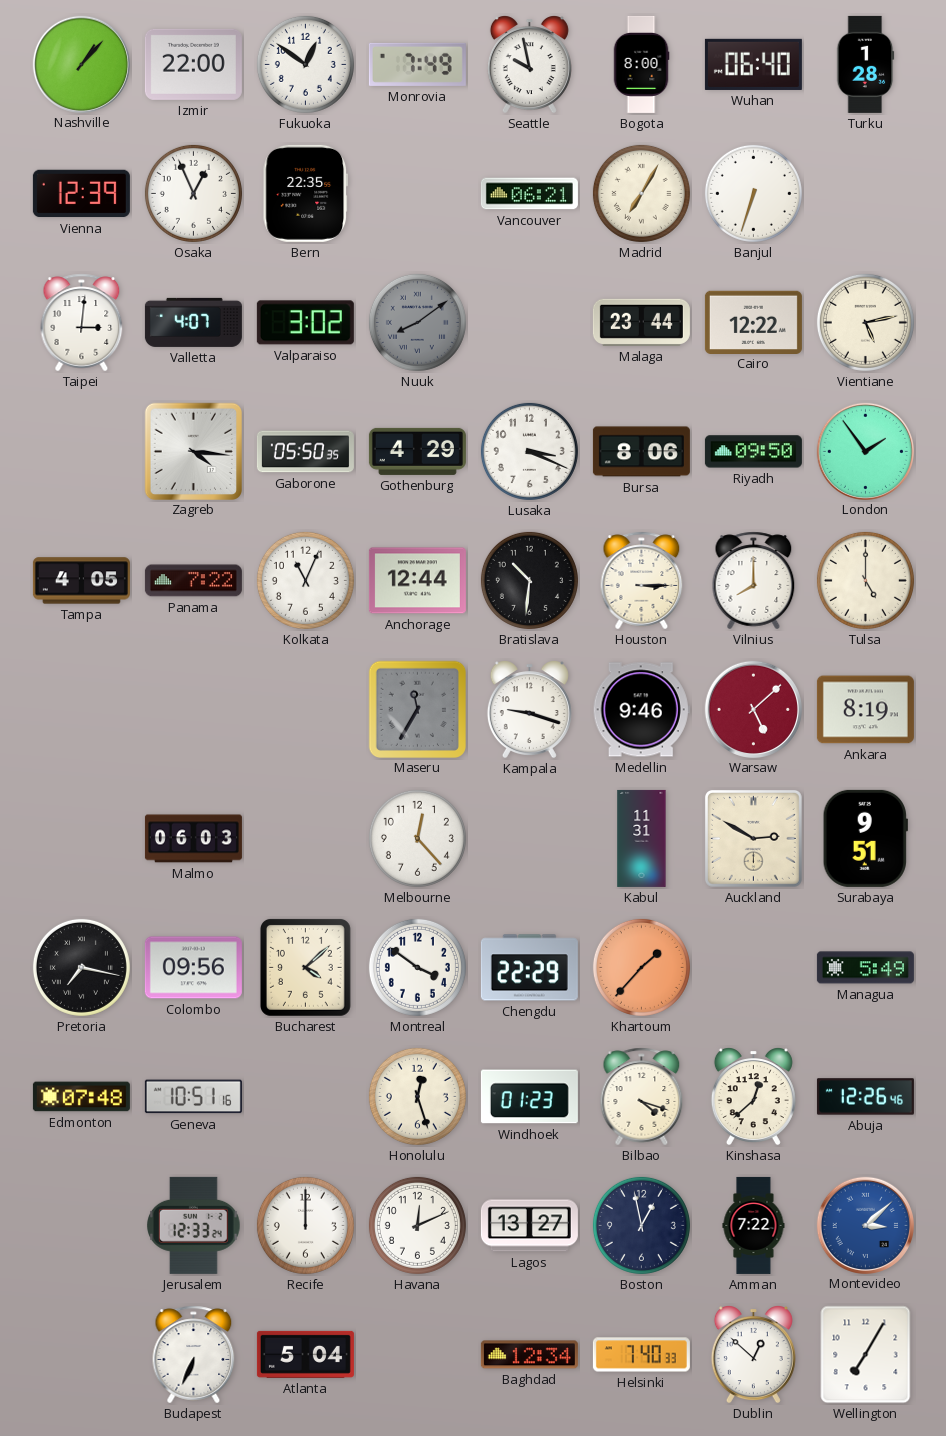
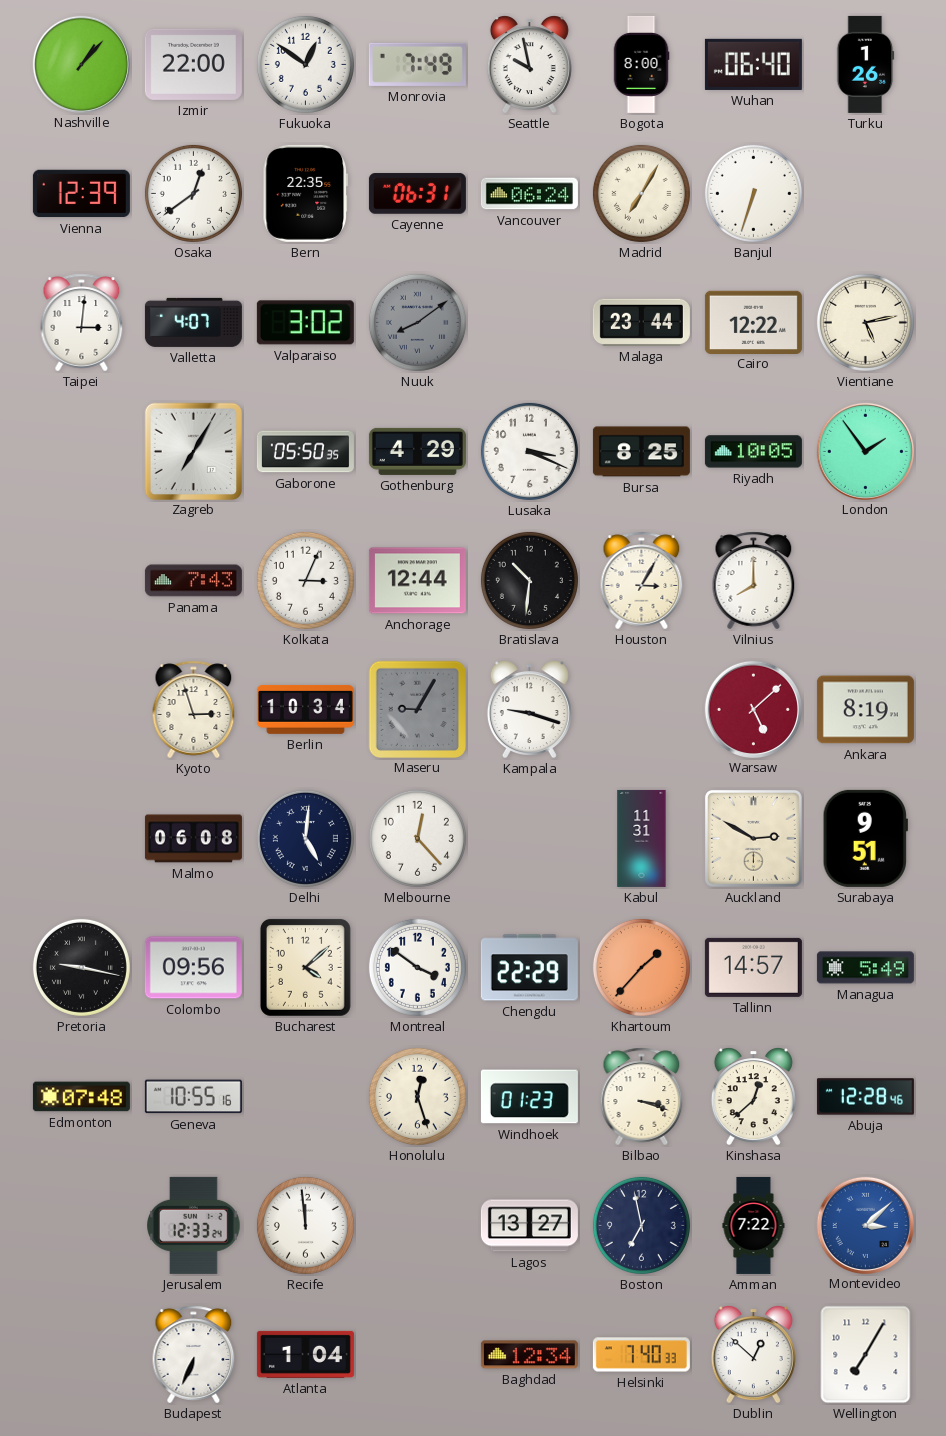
Turku: 1:28 -> 1:26 (866, 64)
Osaka: 12:56 -> 12:39 (193, 193)
Cayenne: none -> 06:31 (417, 194)
Vancouver: 06:21 -> 06:24 (529, 194)
Zagreb: 4:16 -> 7:05 (193, 451)
Bursa: 8:06 -> 8:25 (641, 452)
Riyadh: 09:50 -> 10:05 (753, 452)
Tampa: 4:05 -> none (81, 581)
Panama: 7:22 -> 7:43 (193, 581)
Kolkata: 11:04 -> 3:04 (305, 580)
Houston: 3:15 -> 3:05 (642, 581)
Tulsa: 5:00 -> none (865, 580)
Kyoto: none -> 2:57 (194, 710)
Berlin: none -> 10:34 (305, 709)
Maseru: 11:35 -> 9:05 (417, 709)
Medellin: 9:46 -> none (641, 710)
Malmo: 06:03 -> 06:08 (193, 839)
Delhi: none -> 5:01 (305, 838)
Pretoria: 7:17 -> 9:17 (81, 967)
Tallinn: none -> 14:57 (753, 967)
Geneva: 10:51 -> 10:55 (193, 1097)
Bilbao: 4:18 -> 3:18 (642, 1097)
Abuja: 12:26 -> 12:28 (865, 1097)
Recife: 12:00 -> 11:59 (305, 1225)
Havana: 12:11 -> none (417, 1225)
Boston: 12:58 -> 6:58 (641, 1225)
Atlanta: 5:04 -> 1:04 (305, 1354)
